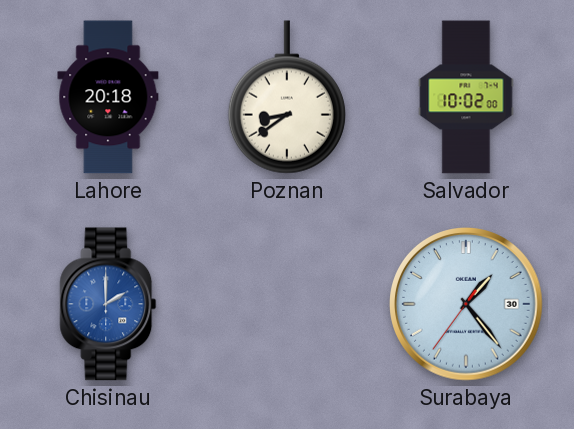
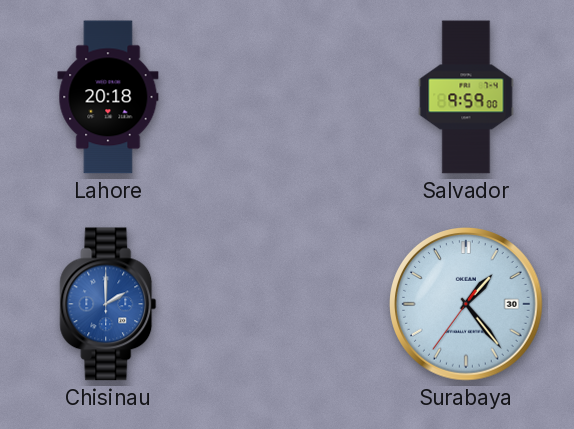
Poznan: 8:39 -> none (287, 97)
Salvador: 10:02 -> 9:59 (466, 97)
